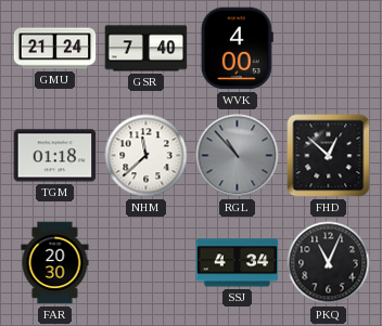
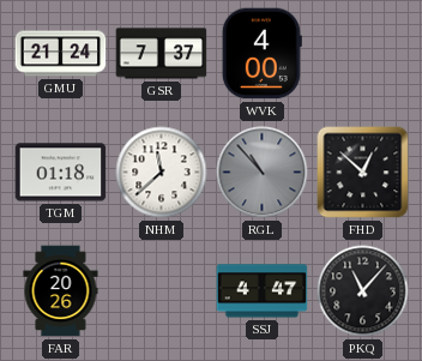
GSR: 7:40 -> 7:37 (162, 54)
FAR: 20:30 -> 20:26 (61, 291)
SSJ: 4:34 -> 4:47 (263, 291)
PKQ: 11:04 -> 11:07 (363, 291)
